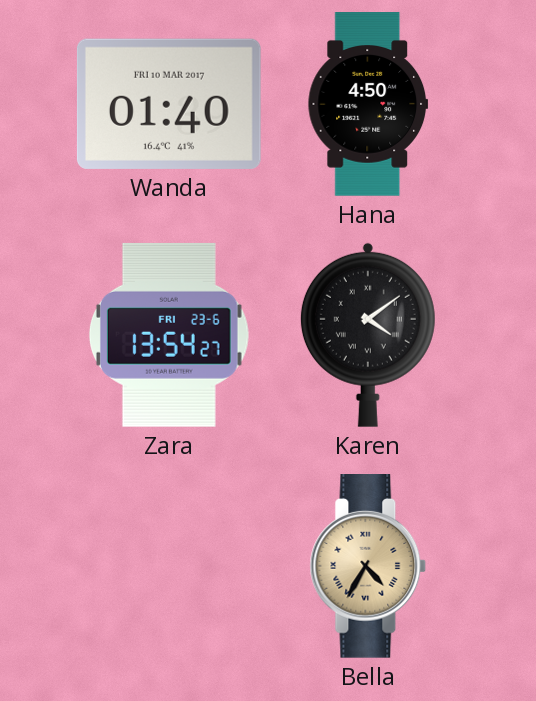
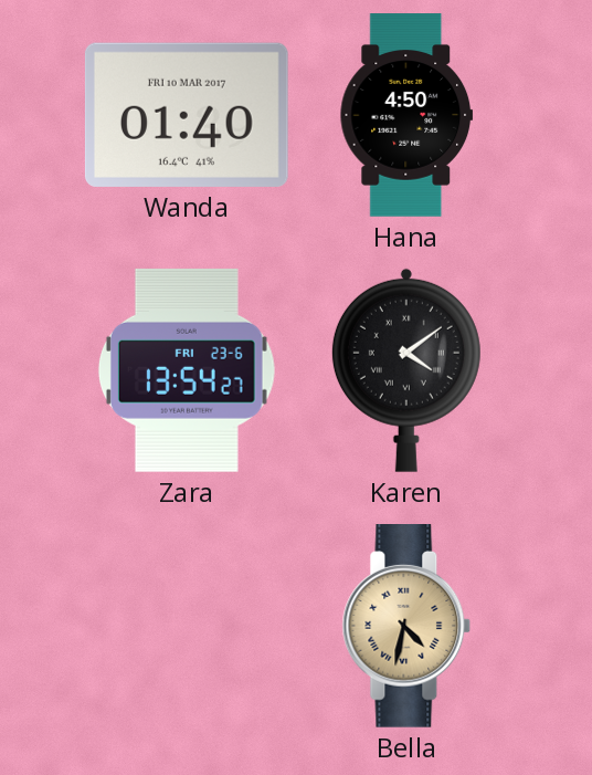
Bella: 4:35 -> 4:32 (406, 627)
